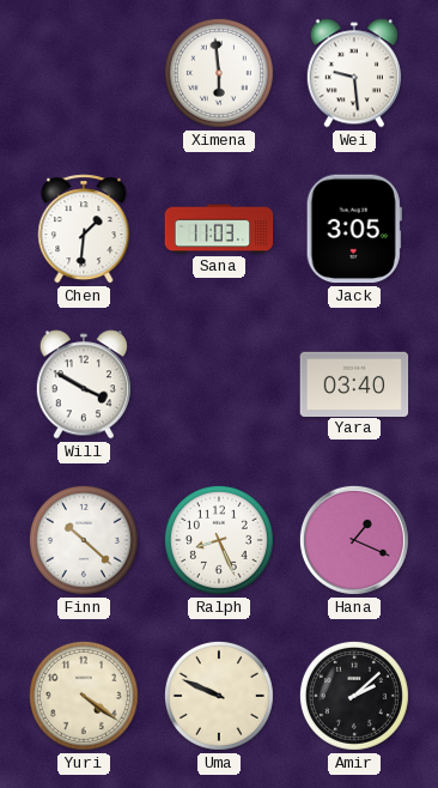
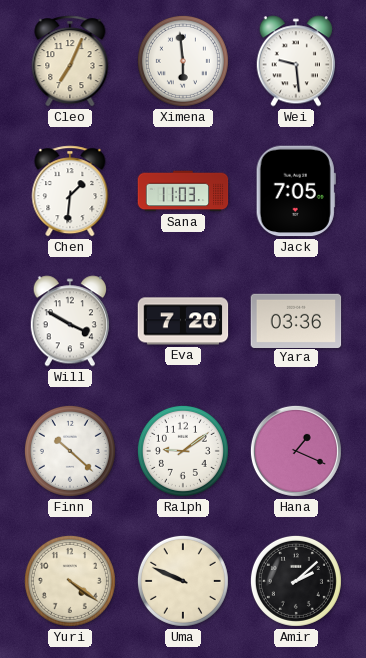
Cleo: none -> 7:04 (70, 61)
Jack: 3:05 -> 7:05 (296, 191)
Eva: none -> 7:20 (183, 321)
Yara: 03:40 -> 03:36 (296, 320)
Ralph: 8:26 -> 9:09 (183, 451)
